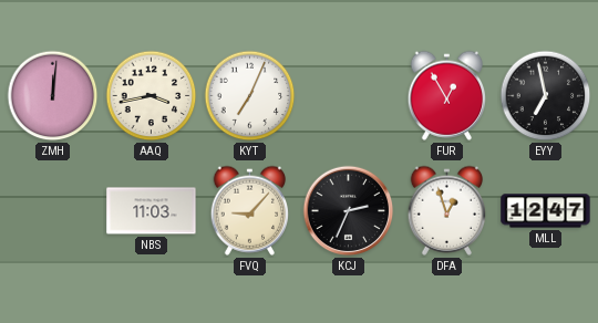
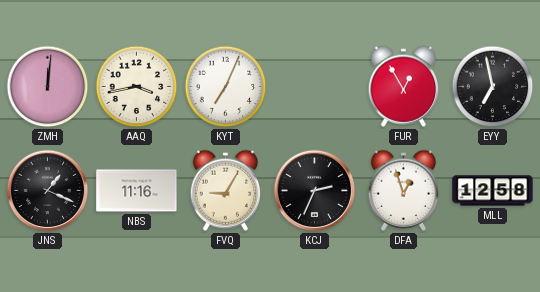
JNS: none -> 1:19 (48, 191)
NBS: 11:03 -> 11:16 (137, 191)
FVQ: 9:07 -> 9:05 (225, 190)
MLL: 12:47 -> 12:58 (493, 191)
